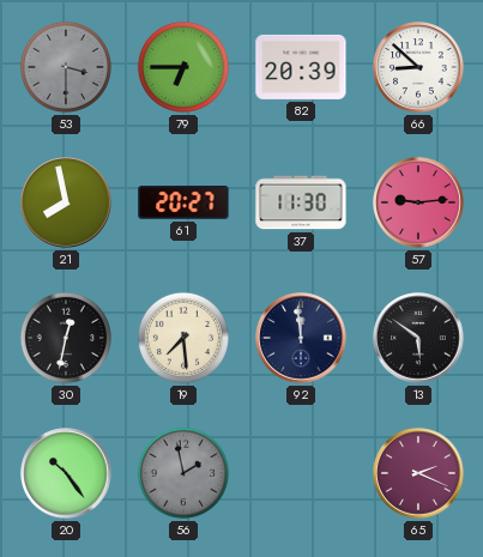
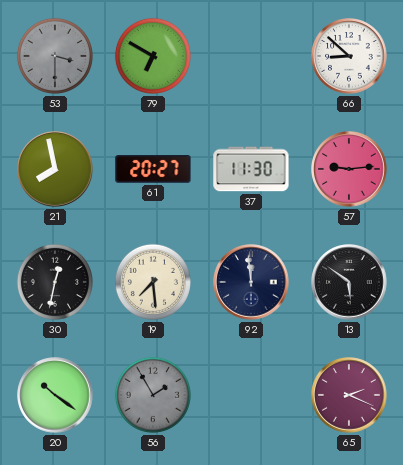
79: 6:45 -> 6:50 (153, 56)
82: 20:39 -> none (301, 67)
20: 10:24 -> 10:21 (55, 395)
56: 1:58 -> 1:55 (153, 395)
